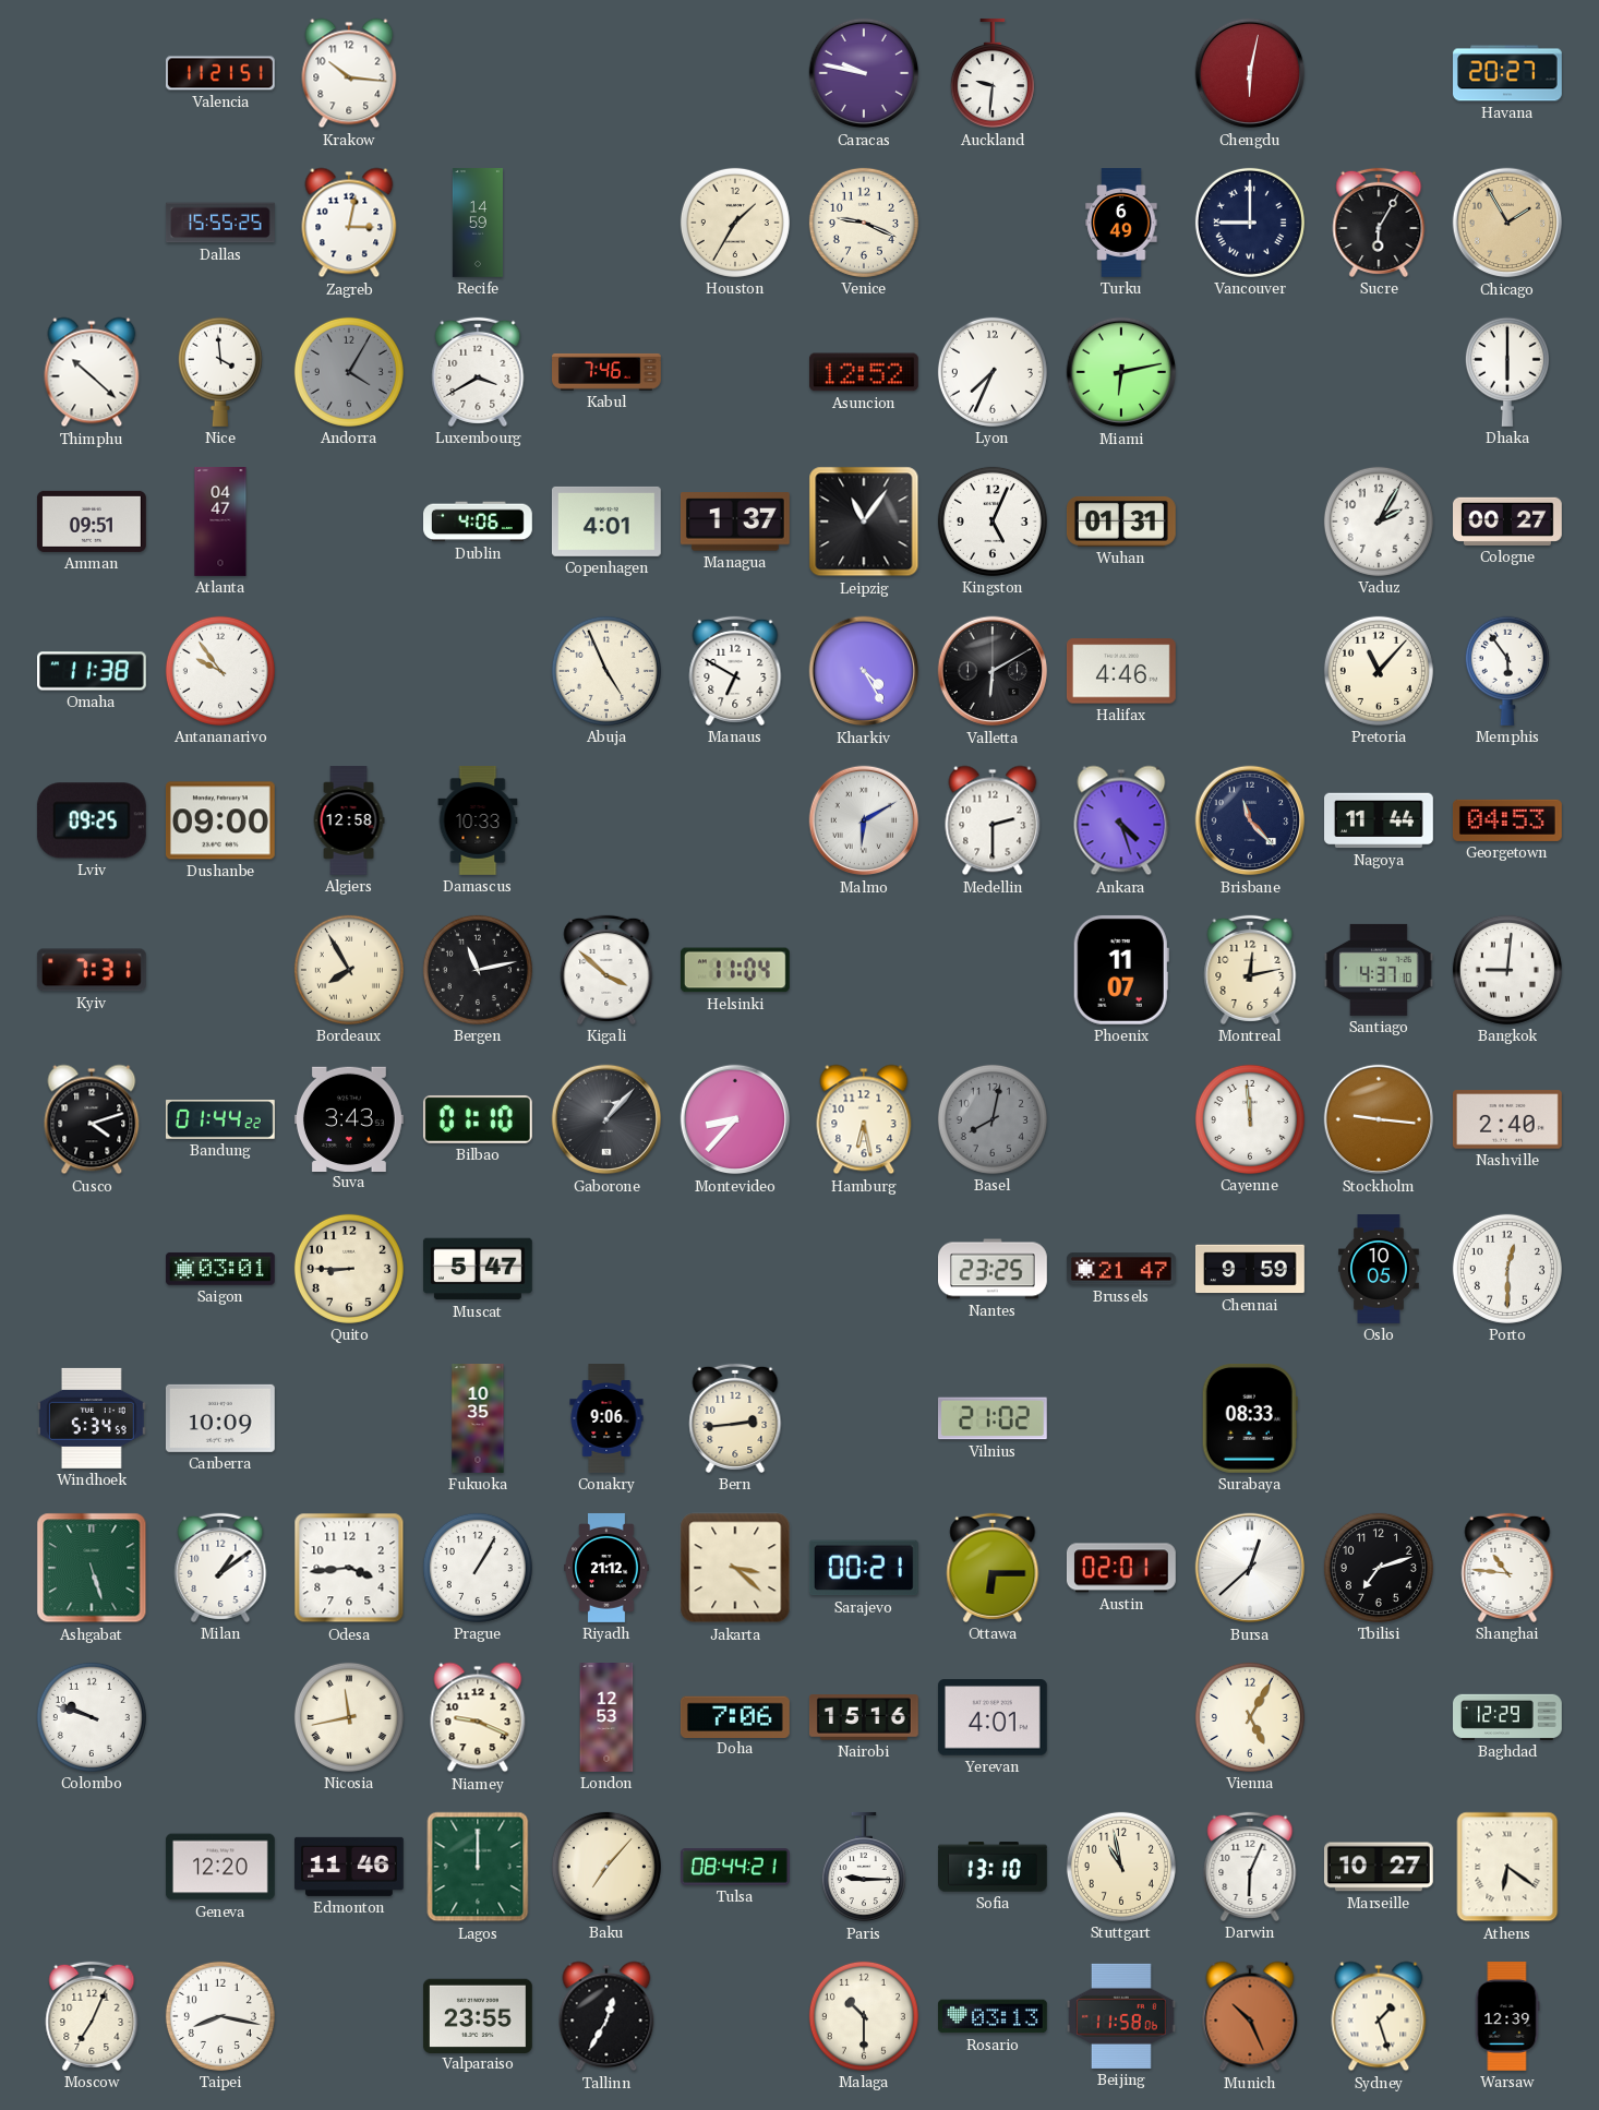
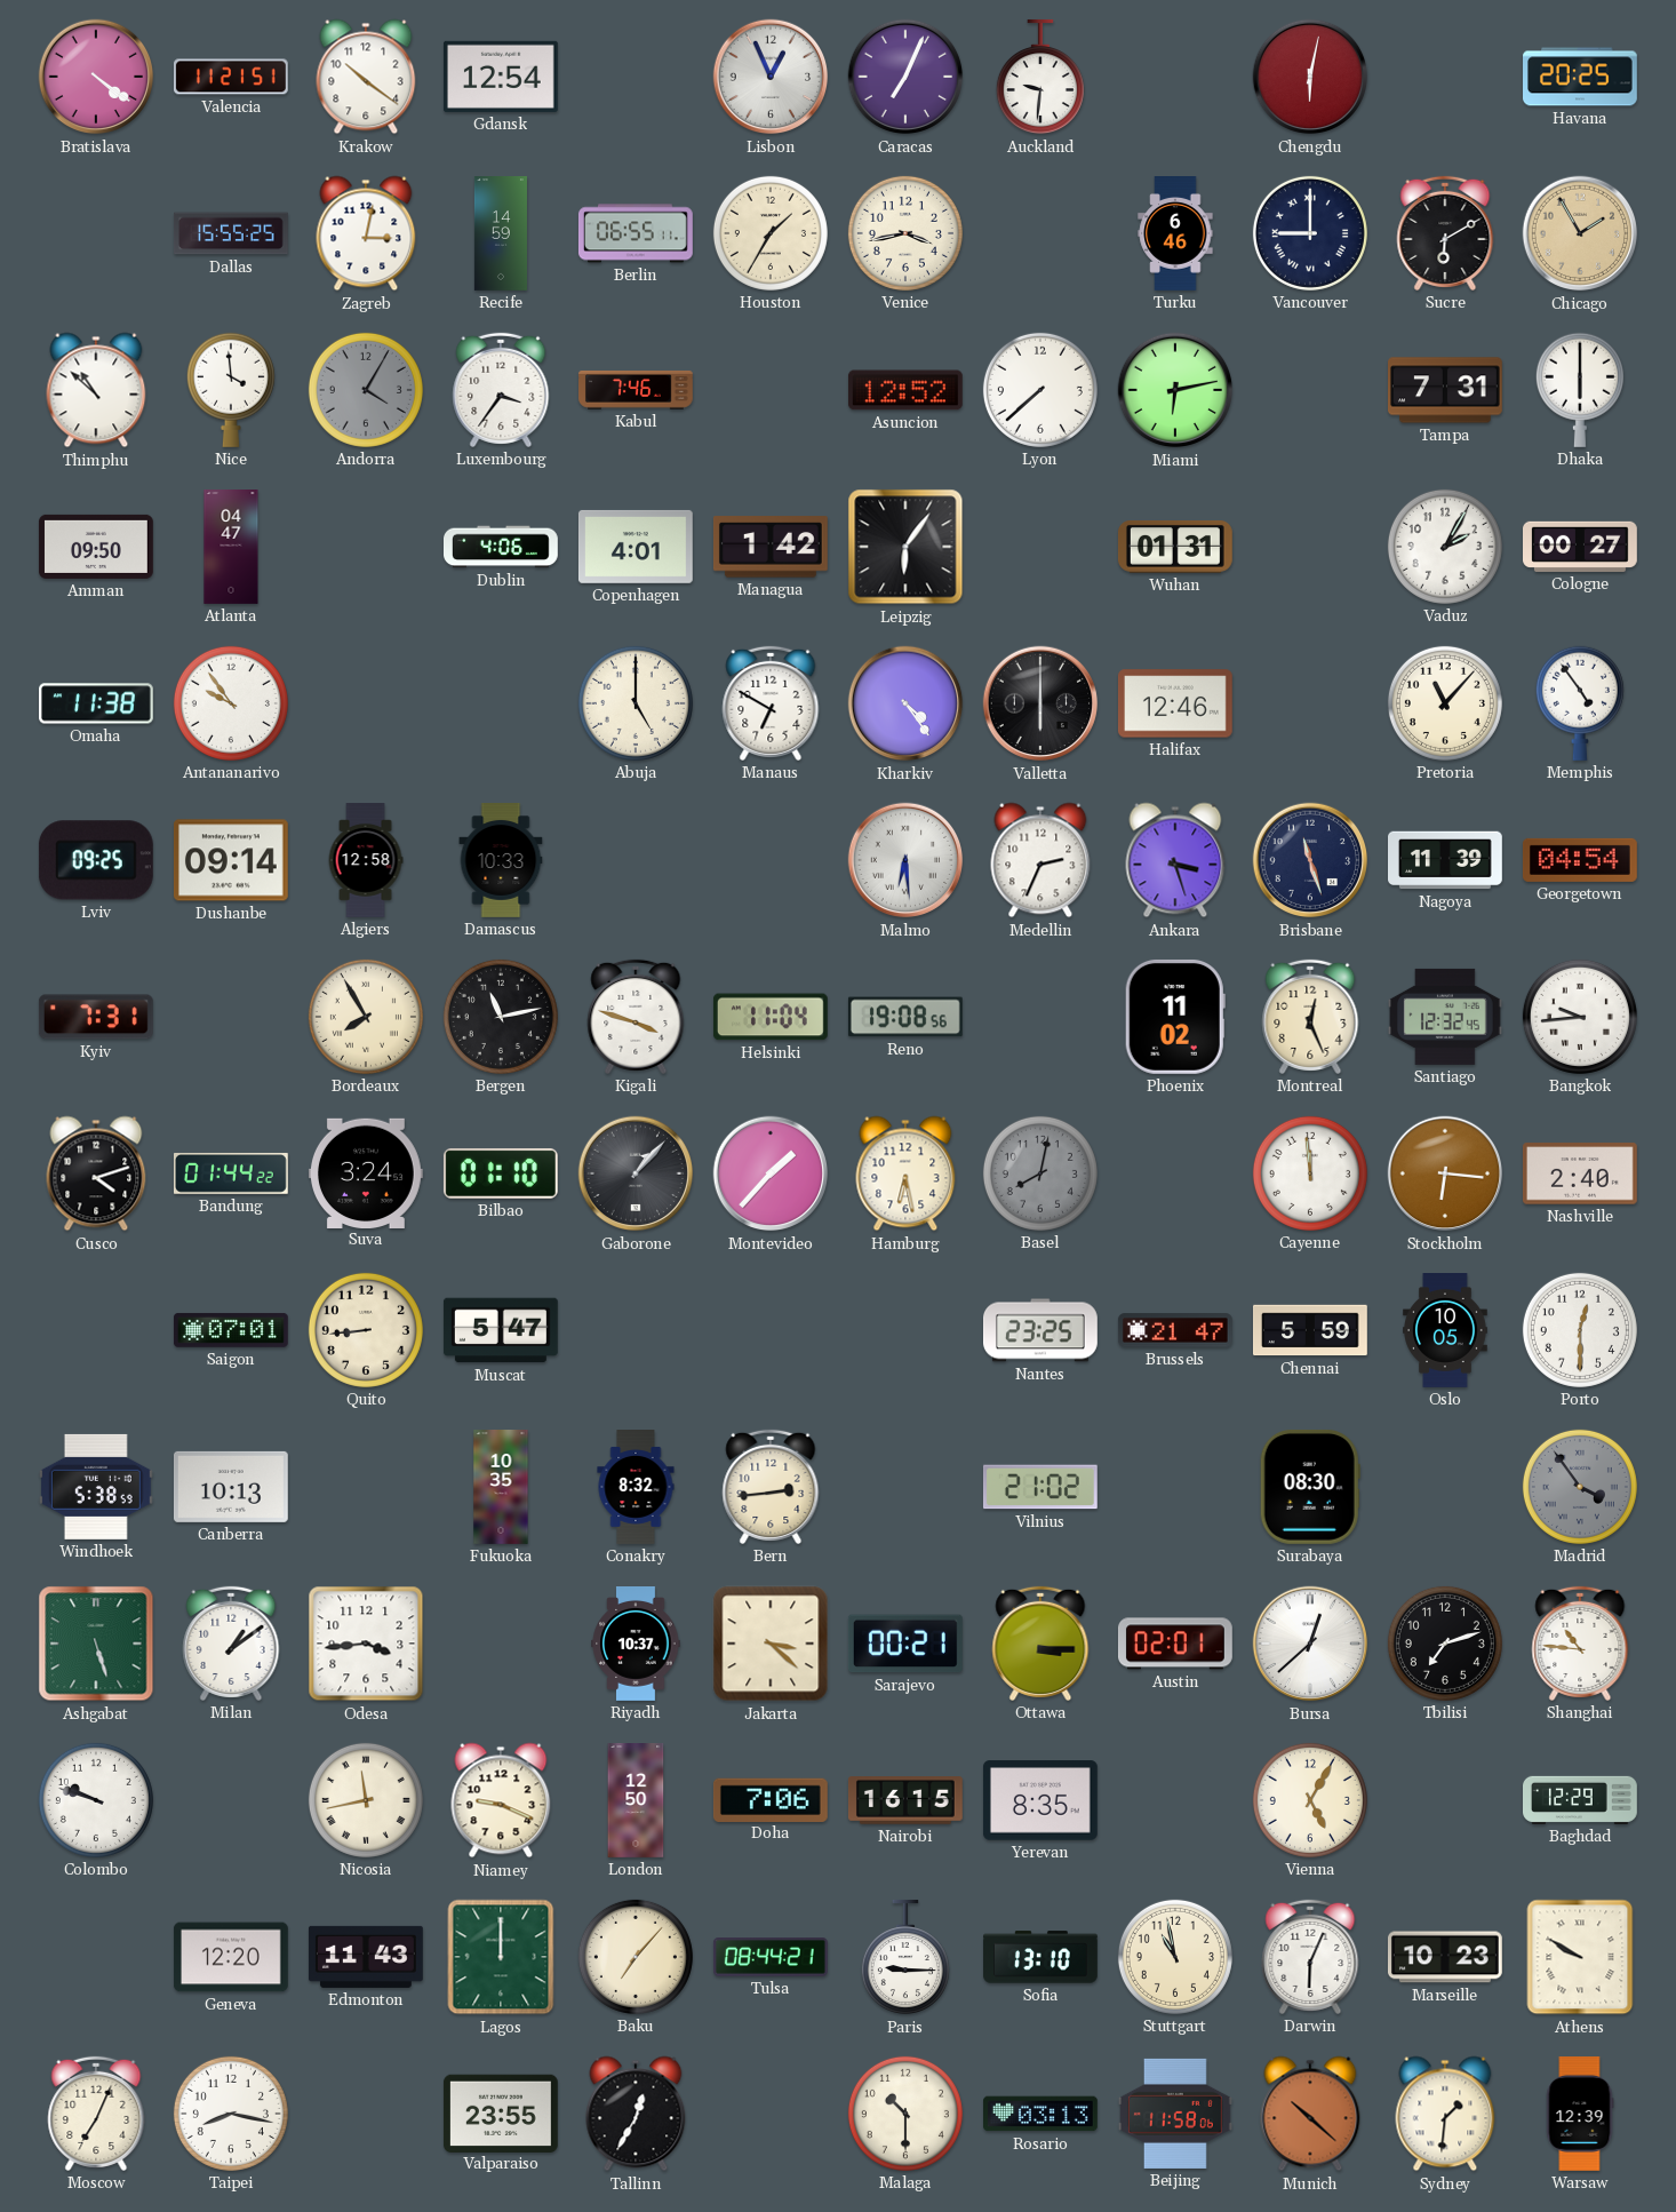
Bratislava: none -> 4:21 (96, 77)
Krakow: 10:16 -> 10:21 (366, 77)
Gdansk: none -> 12:54 (501, 77)
Lisbon: none -> 12:56 (771, 77)
Caracas: 9:47 -> 7:04 (905, 77)
Havana: 20:27 -> 20:25 (1581, 77)
Berlin: none -> 06:55 (636, 233)
Venice: 9:19 -> 3:43 (905, 233)
Turku: 6:49 -> 6:46 (1175, 234)
Sucre: 6:05 -> 6:10 (1445, 233)
Thimphu: 10:22 -> 10:52 (96, 390)
Luxembourg: 3:40 -> 3:36 (501, 390)
Lyon: 7:34 -> 7:38 (1040, 390)
Tampa: none -> 7:31 (1446, 390)
Amman: 09:51 -> 09:50 (96, 547)
Managua: 1:37 -> 1:42 (771, 547)
Leipzig: 11:06 -> 6:06 (905, 547)
Kingston: 5:04 -> none (993, 521)
Abuja: 4:56 -> 5:00 (636, 703)
Kharkiv: 4:25 -> 4:24 (905, 703)
Valletta: 6:10 -> 6:00 (1040, 703)
Halifax: 4:46 -> 12:46 (1175, 703)
Memphis: 5:54 -> 4:54 (1580, 703)
Dushanbe: 09:00 -> 09:14 (231, 860)
Malmo: 6:10 -> 6:29 (905, 860)
Medellin: 2:30 -> 2:34 (1040, 860)
Ankara: 4:27 -> 3:27 (1175, 860)
Brisbane: 11:23 -> 11:27 (1310, 860)
Nagoya: 11:44 -> 11:39 (1446, 860)
Georgetown: 04:53 -> 04:54 (1580, 860)
Kigali: 3:52 -> 3:48 (636, 1017)
Reno: none -> 19:08 (905, 1017)
Phoenix: 11:07 -> 11:02 (1175, 1017)
Montreal: 12:13 -> 12:26 (1310, 1017)
Santiago: 4:37 -> 12:32 (1445, 1017)
Bangkok: 9:01 -> 9:44 (1580, 1017)
Suva: 3:43 -> 3:24 (366, 1172)
Montevideo: 8:37 -> 1:37 (771, 1173)
Stockholm: 9:16 -> 6:16 (1445, 1173)
Saigon: 03:01 -> 07:01 (231, 1330)
Quito: 8:45 -> 8:44 (366, 1330)
Chennai: 9:59 -> 5:59 (1311, 1330)
Windhoek: 5:34 -> 5:38 (96, 1487)
Canberra: 10:09 -> 10:13 (231, 1487)
Conakry: 9:06 -> 8:32 (636, 1488)
Surabaya: 08:33 -> 08:30 (1310, 1487)
Madrid: none -> 3:54 (1580, 1487)
Prague: 1:05 -> none (478, 1568)
Riyadh: 21:12 -> 10:37 (636, 1645)
Ottawa: 6:15 -> 3:15 (1040, 1644)
London: 12:53 -> 12:50 (636, 1801)
Nairobi: 15:16 -> 16:15 (905, 1801)
Yerevan: 4:01 -> 8:35 (1040, 1800)
Edmonton: 11:46 -> 11:43 (366, 1957)
Marseille: 10:27 -> 10:23 (1445, 1957)
Athens: 6:21 -> 9:50 (1580, 1957)
Munich: 10:26 -> 10:22 (1310, 2114)
Sydney: 1:27 -> 1:31 (1445, 2114)
